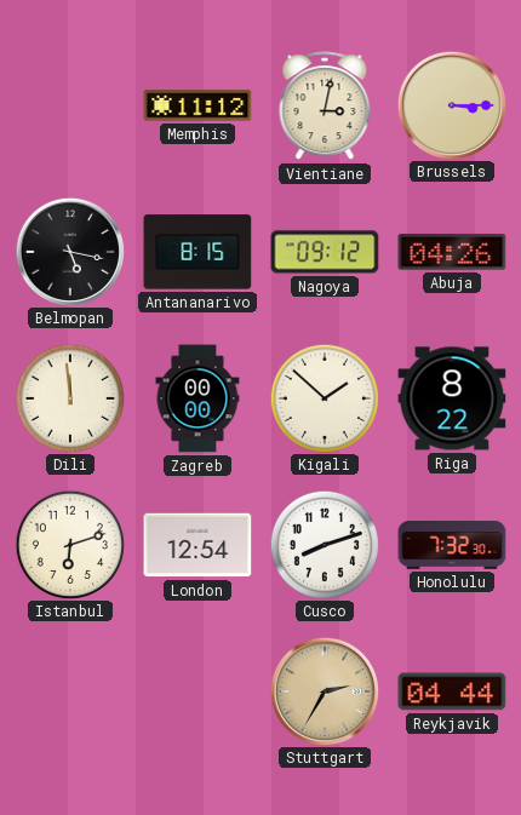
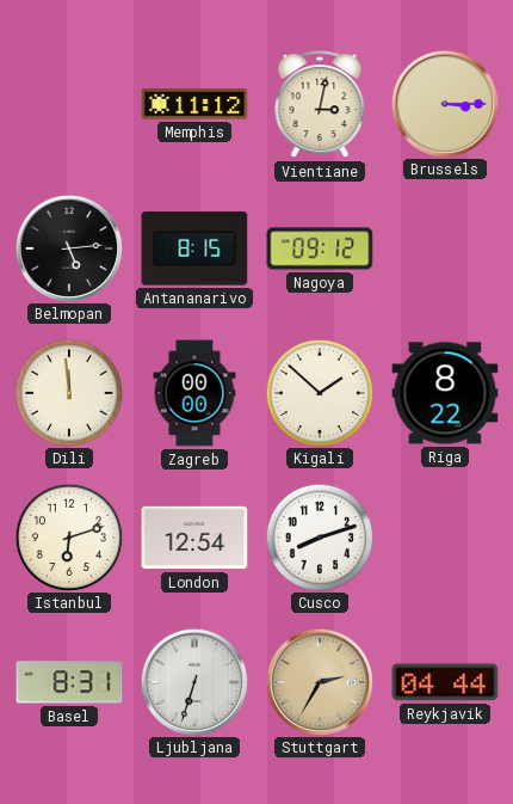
Belmopan: 5:17 -> 5:14 (68, 247)
Abuja: 04:26 -> none (452, 252)
Honolulu: 7:32 -> none (452, 545)
Basel: none -> 8:31 (69, 682)
Ljubljana: none -> 6:33 (193, 681)
